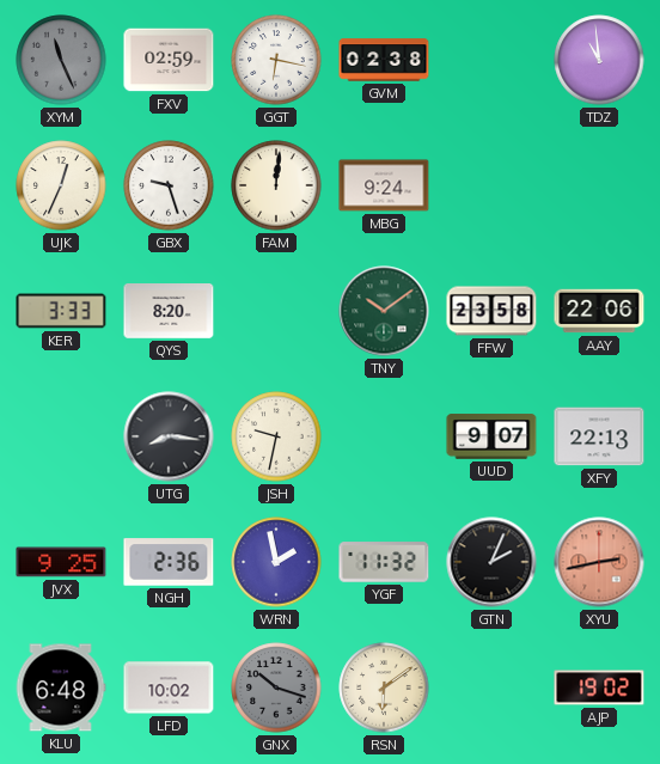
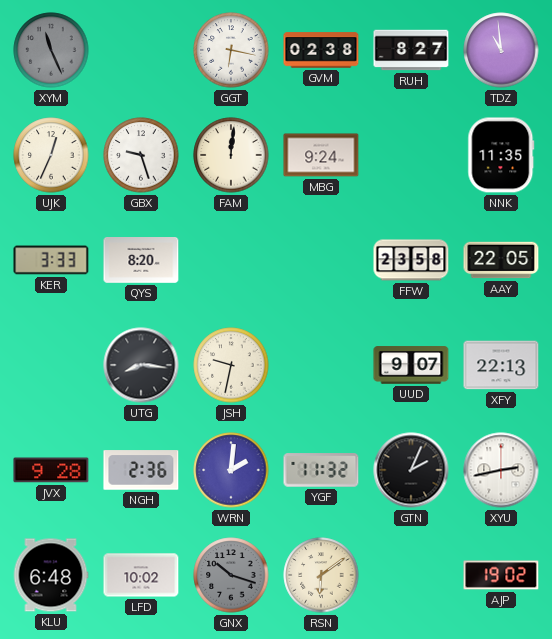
FXV: 02:59 -> none (169, 60)
RUH: none -> 8:27 (411, 50)
NNK: none -> 11:35 (501, 155)
TNY: 10:09 -> none (384, 311)
AAY: 22:06 -> 22:05 (501, 260)
JVX: 9:25 -> 9:28 (51, 470)
WRN: 1:58 -> 2:01 (231, 470)
XYU dial: salmon -> white (501, 470)
